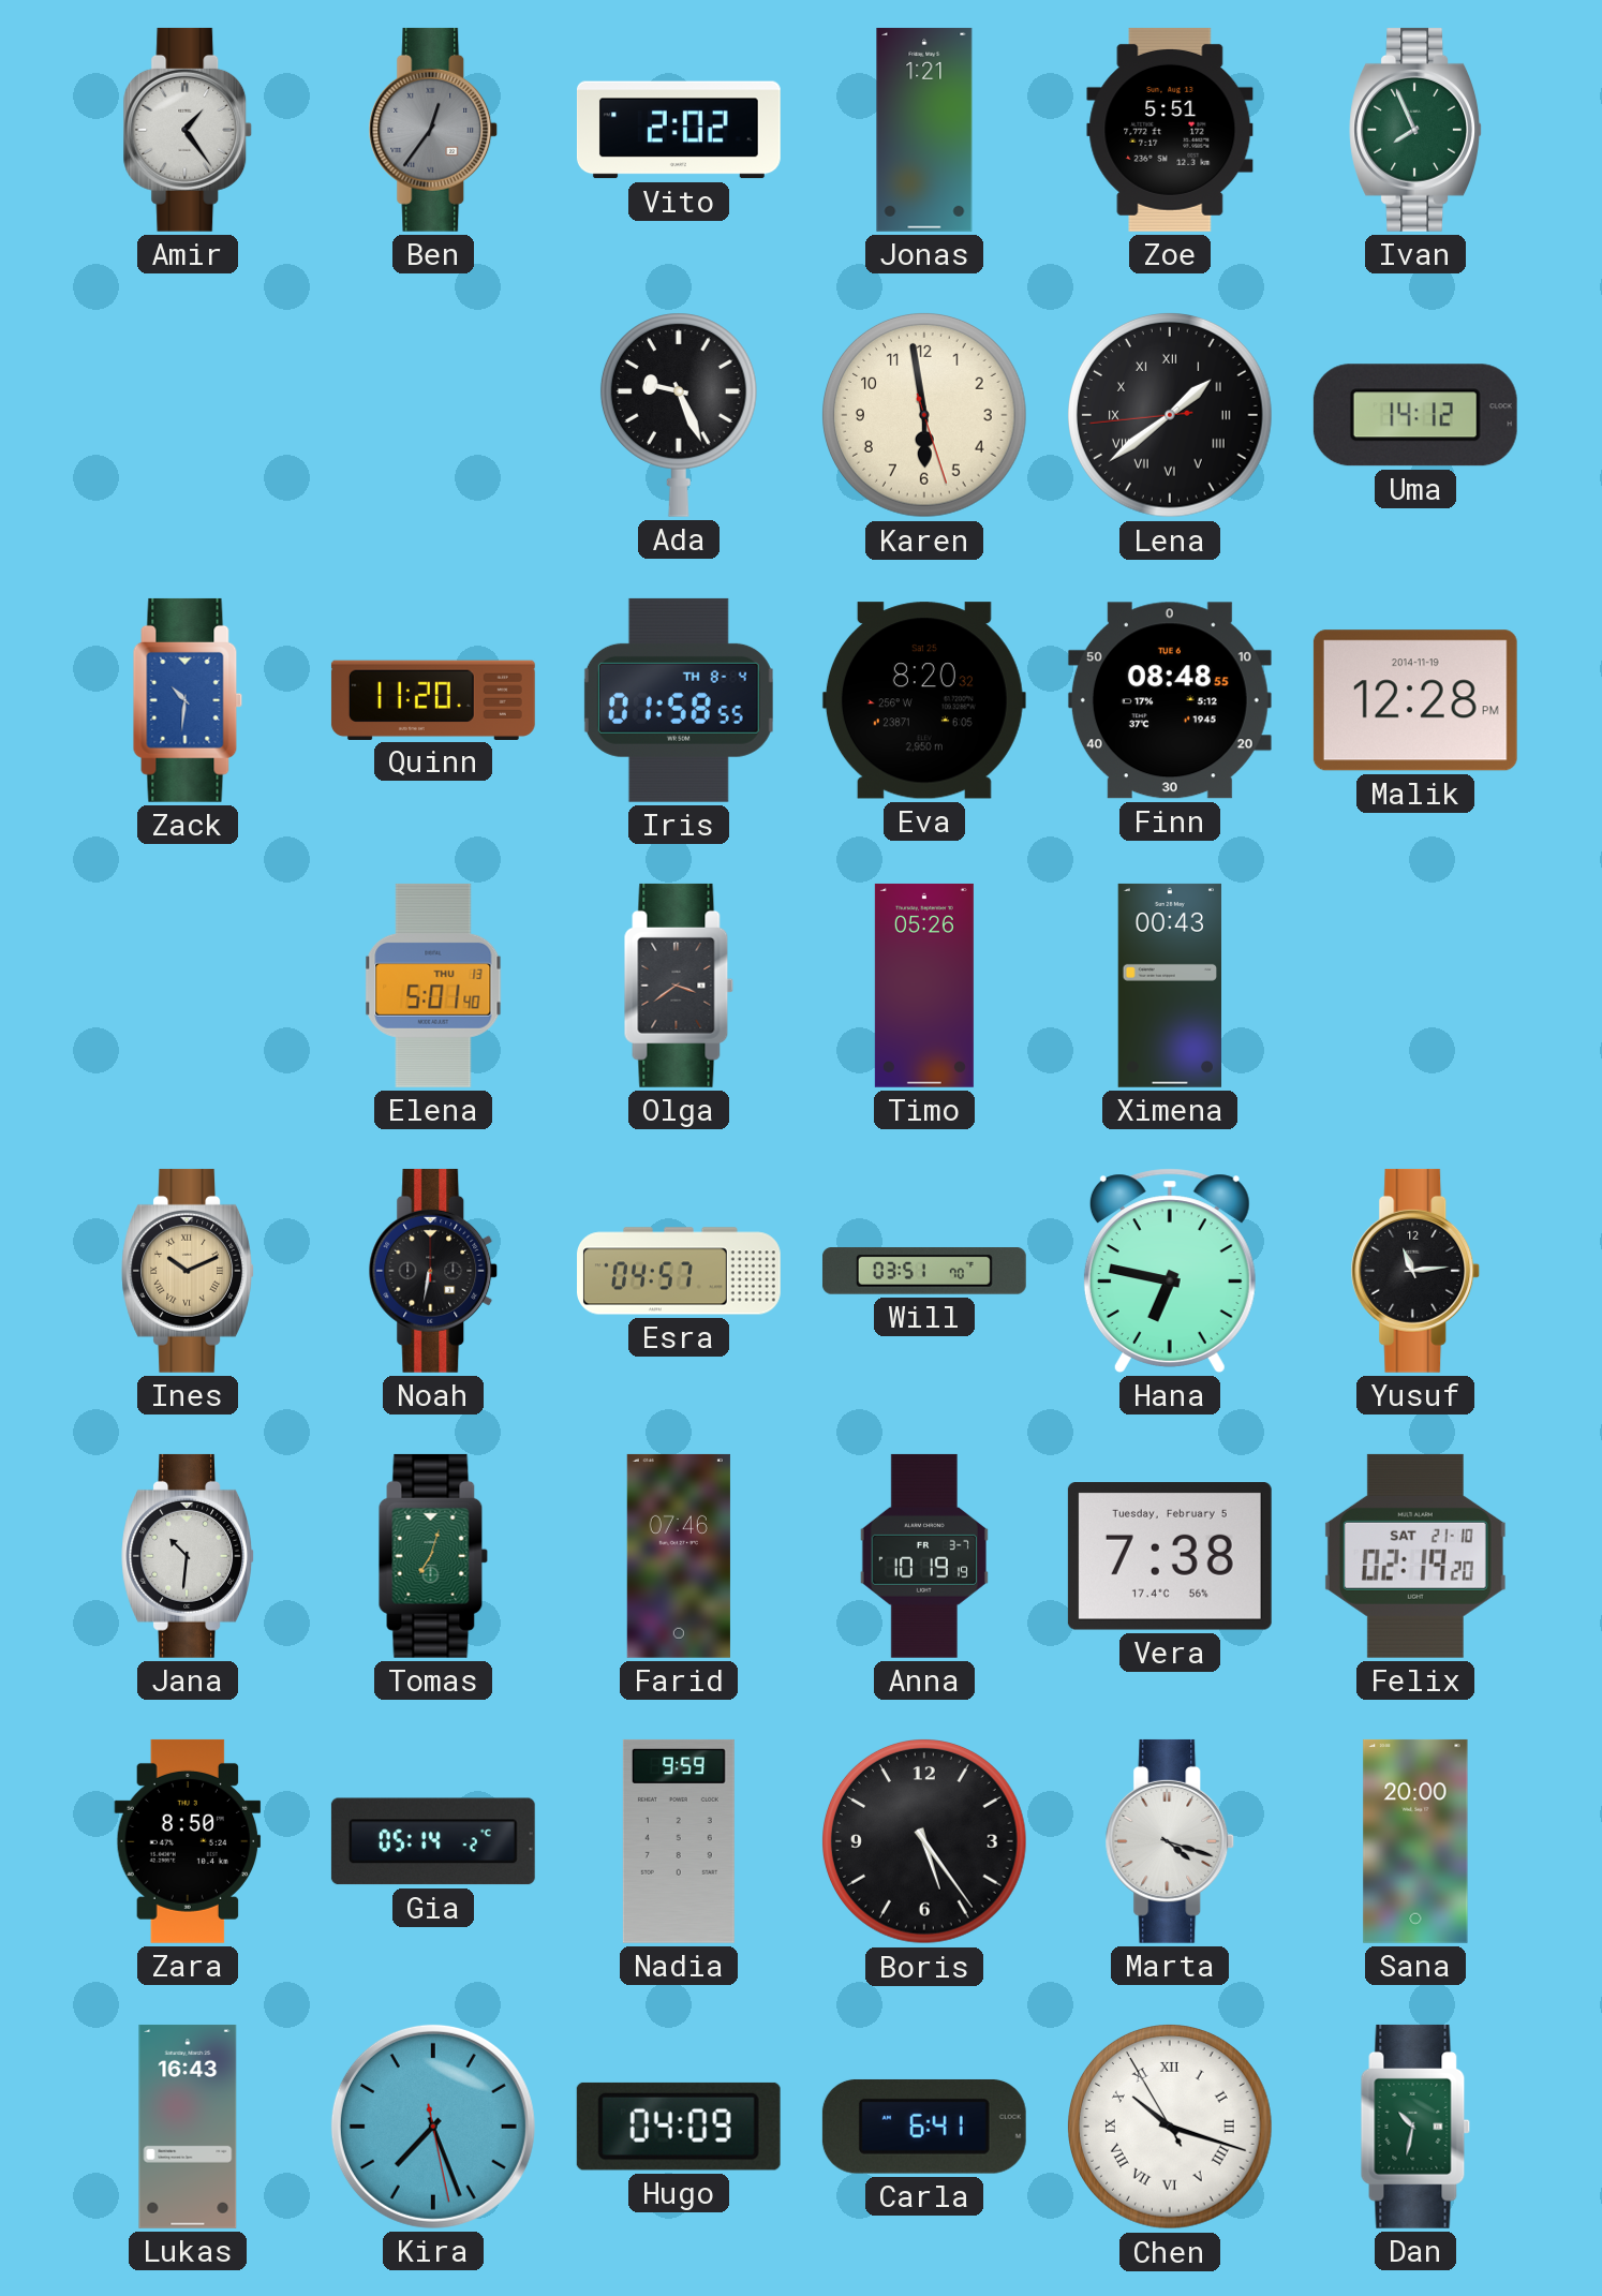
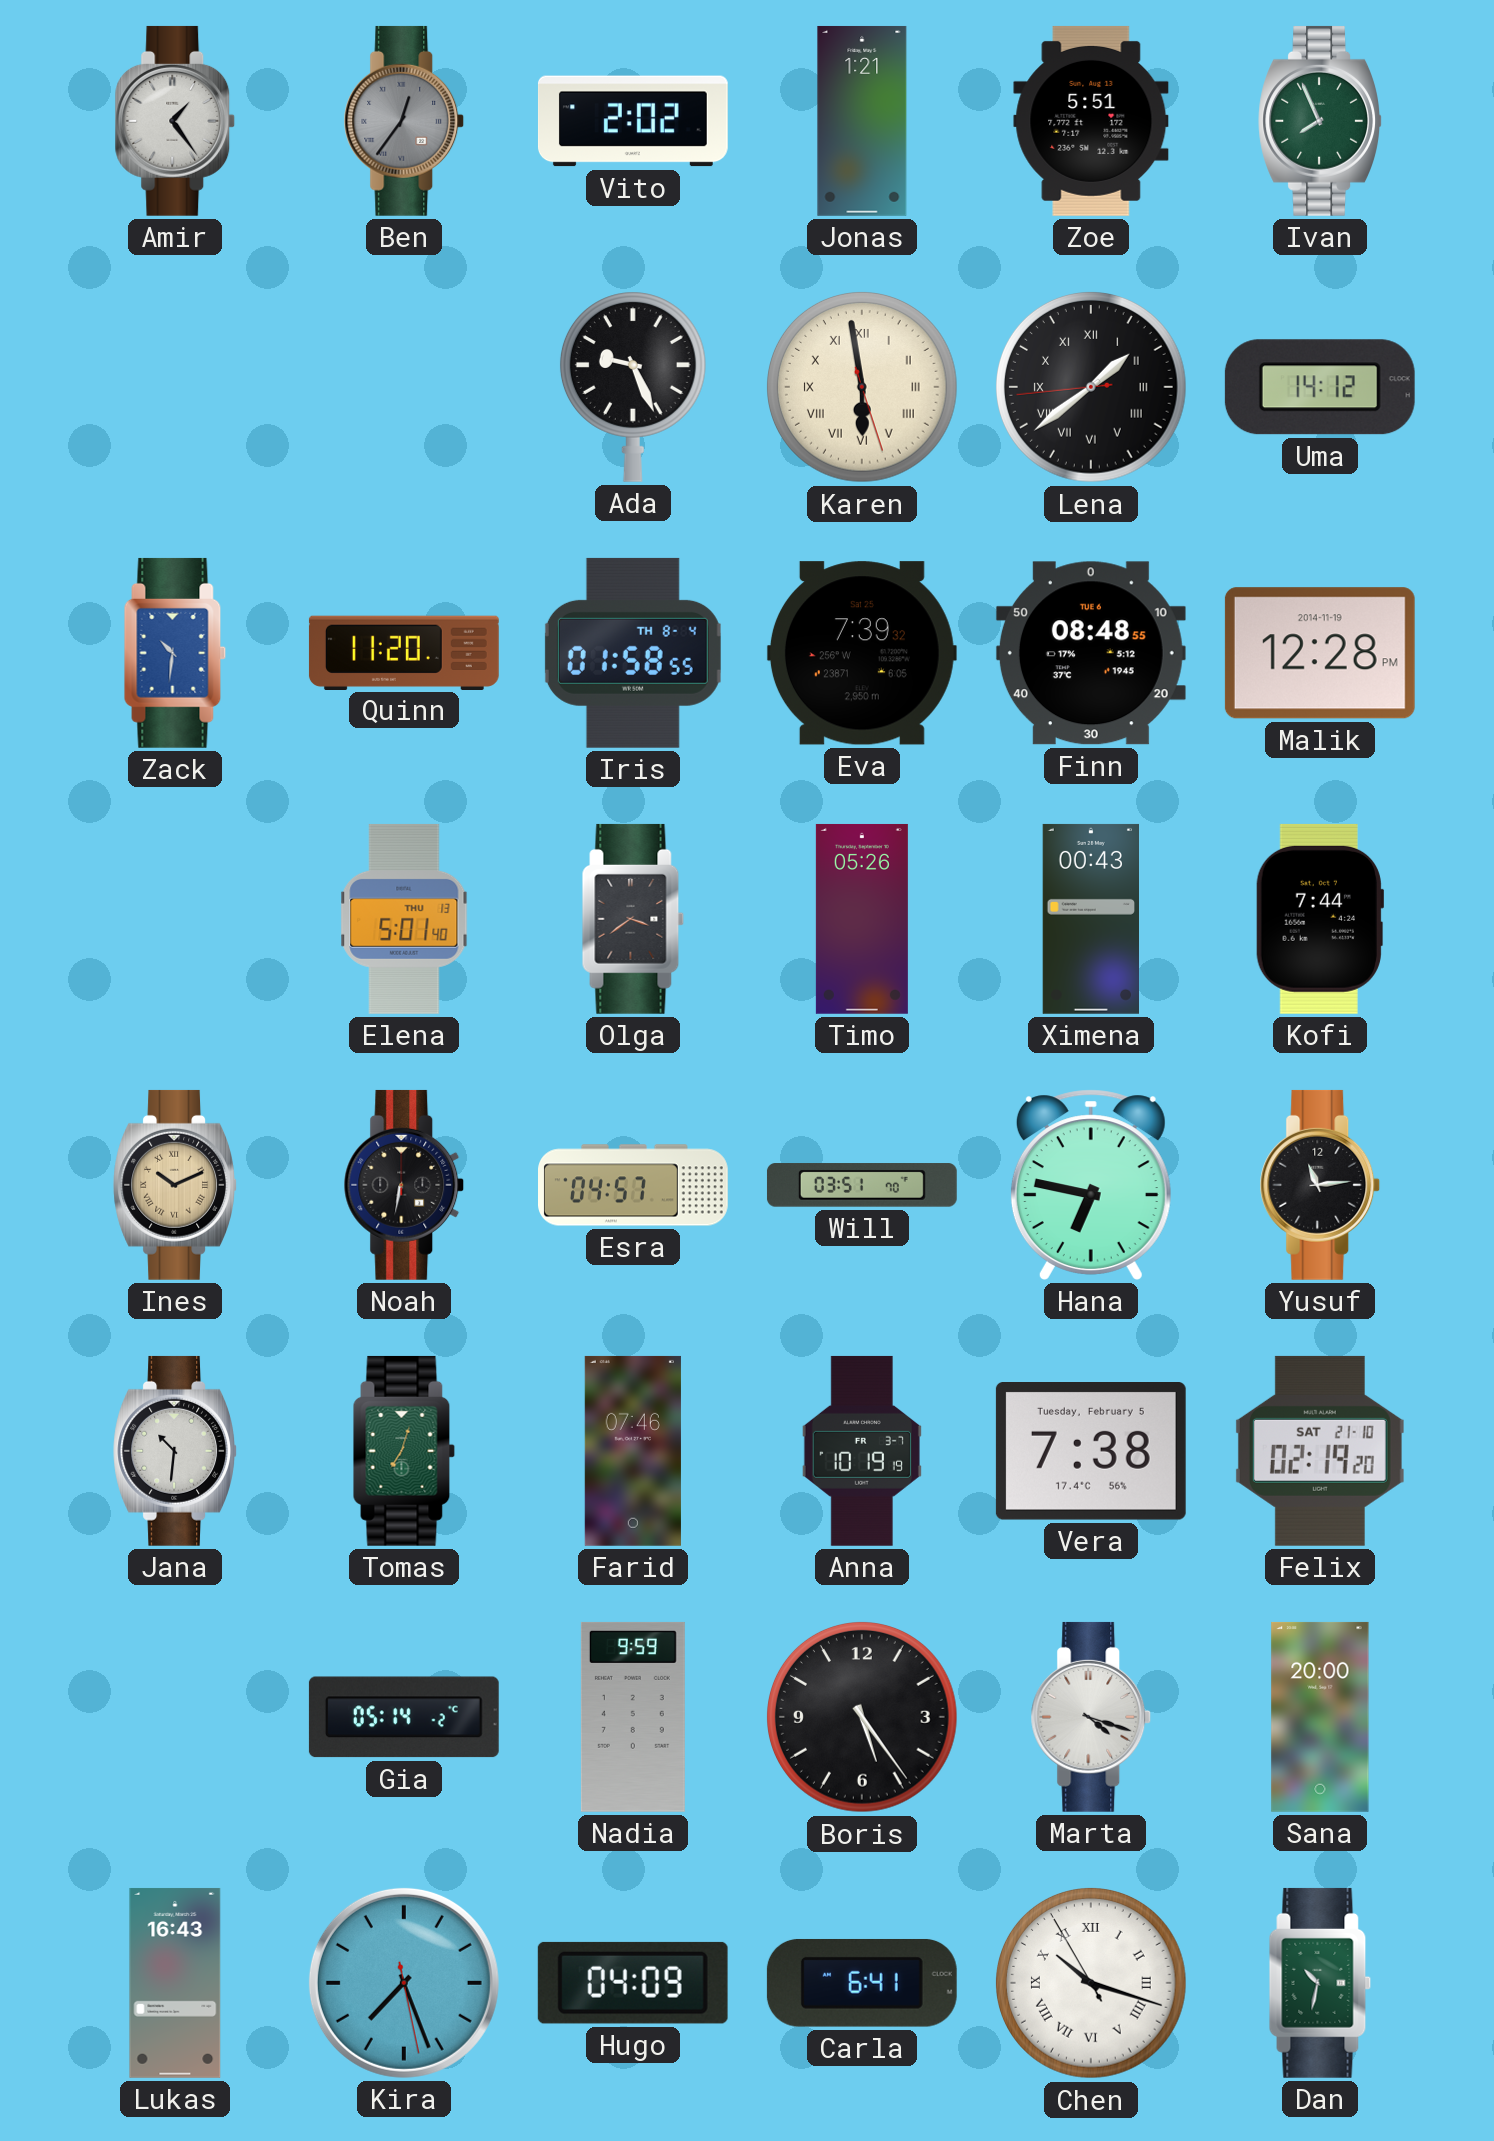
Karen numerals: Arabic -> Roman (863, 388)
Eva: 8:20 -> 7:39 (862, 653)
Kofi: none -> 7:44 (1319, 919)
Zara: 8:50 -> none (188, 1841)
